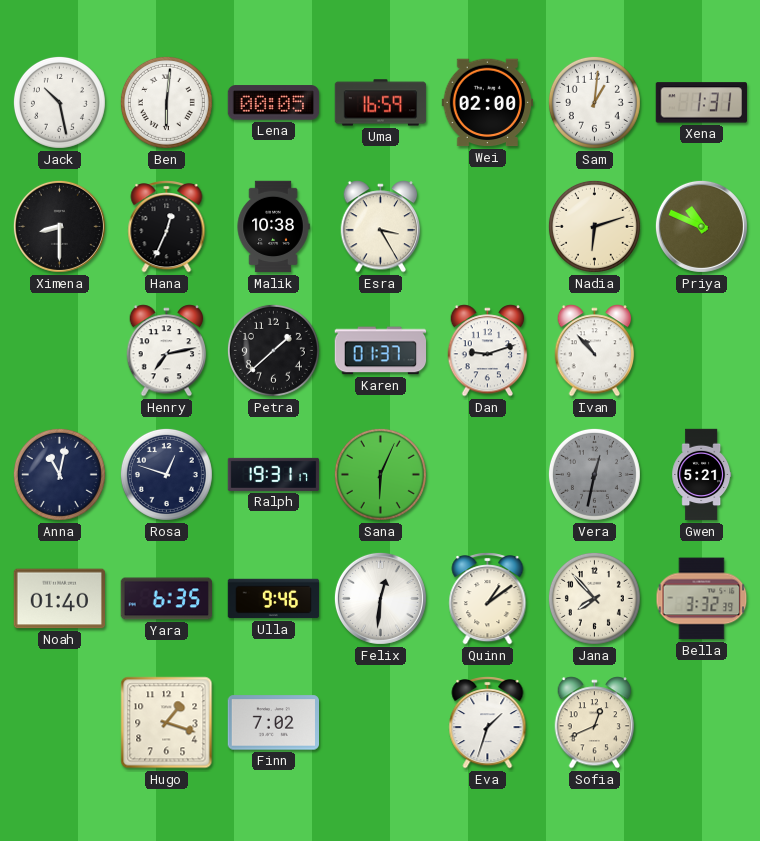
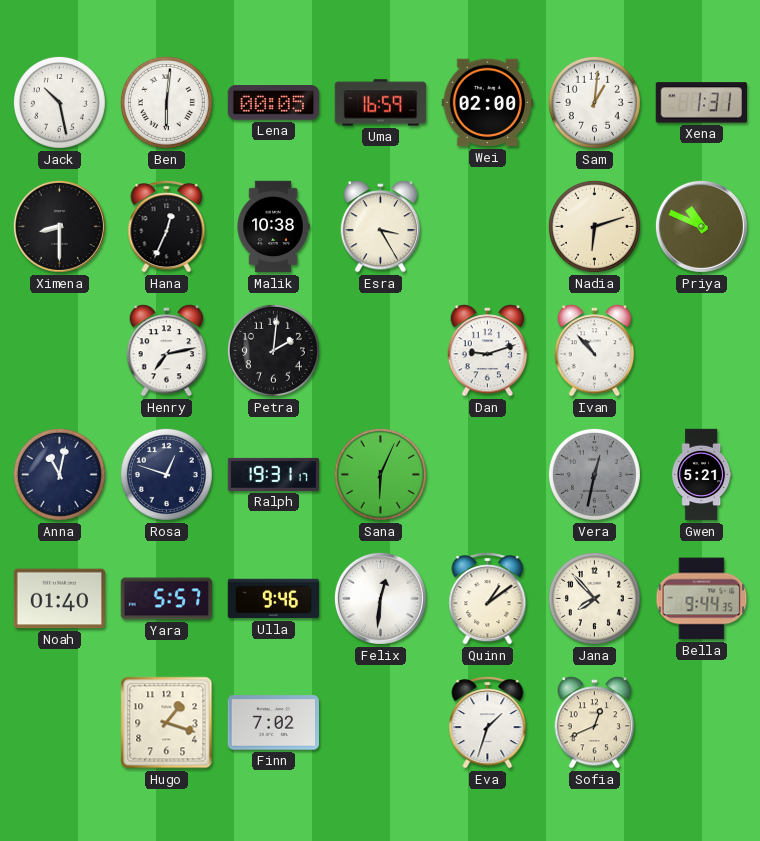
Petra: 1:38 -> 2:01 (273, 350)
Karen: 01:37 -> none (381, 351)
Yara: 6:35 -> 5:57 (166, 599)
Bella: 3:32 -> 9:44 (702, 599)
